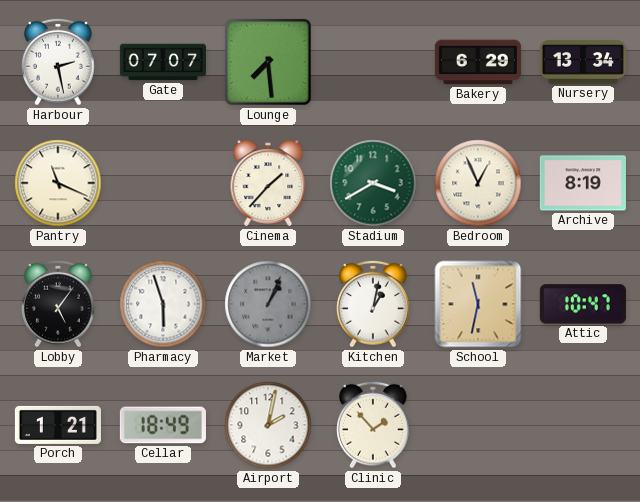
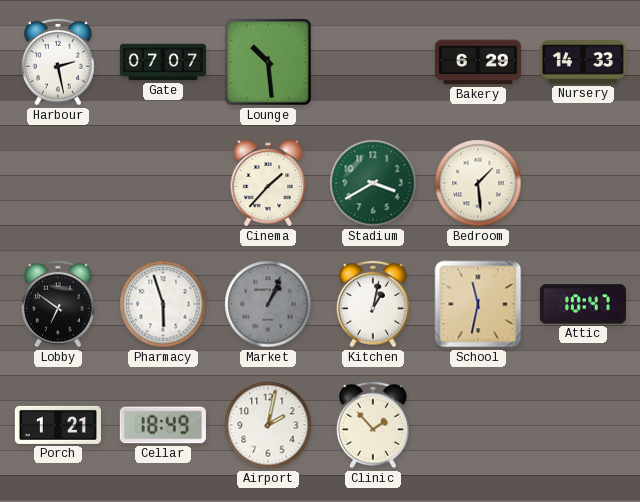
Lounge: 7:29 -> 10:29 (268, 62)
Nursery: 13:34 -> 14:33 (583, 62)
Pantry: 11:19 -> none (58, 183)
Bedroom: 12:56 -> 1:29 (478, 183)
Archive: 8:19 -> none (583, 183)
Lobby: 5:06 -> 6:51 (59, 304)
